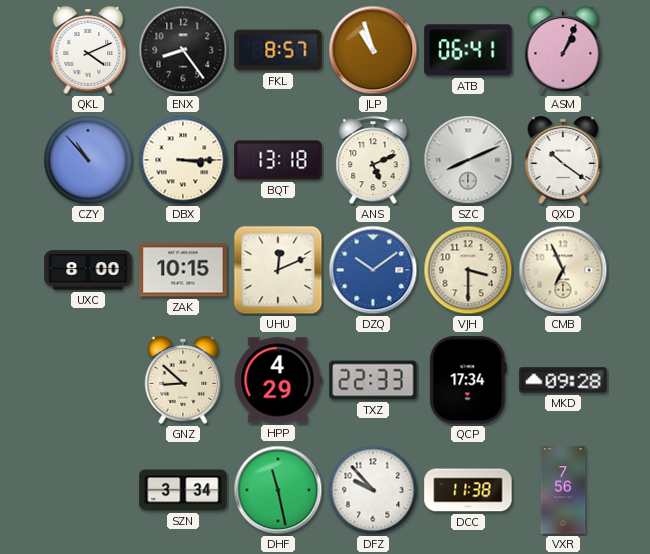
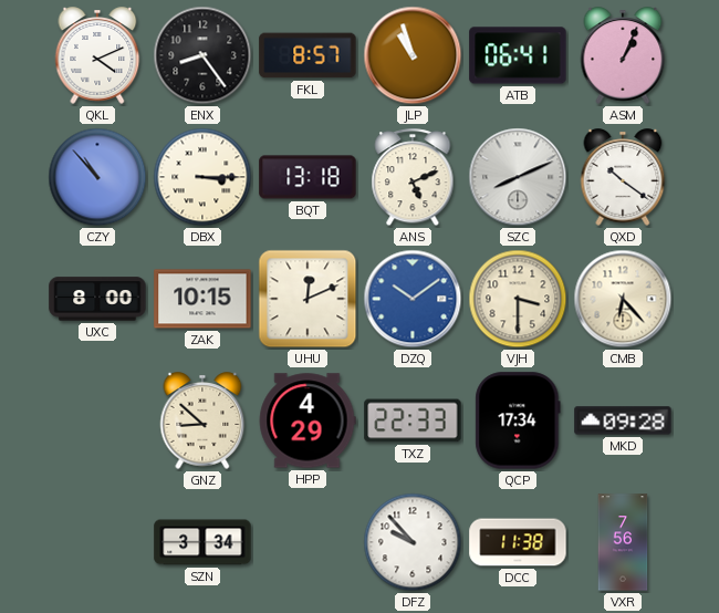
CMB: 6:56 -> 6:23 (623, 299)
DHF: 11:28 -> none (278, 490)
